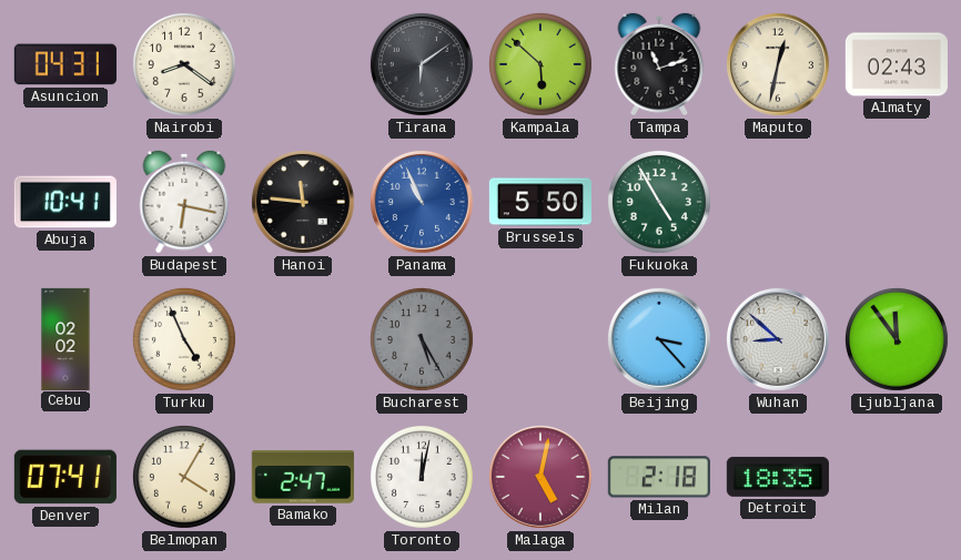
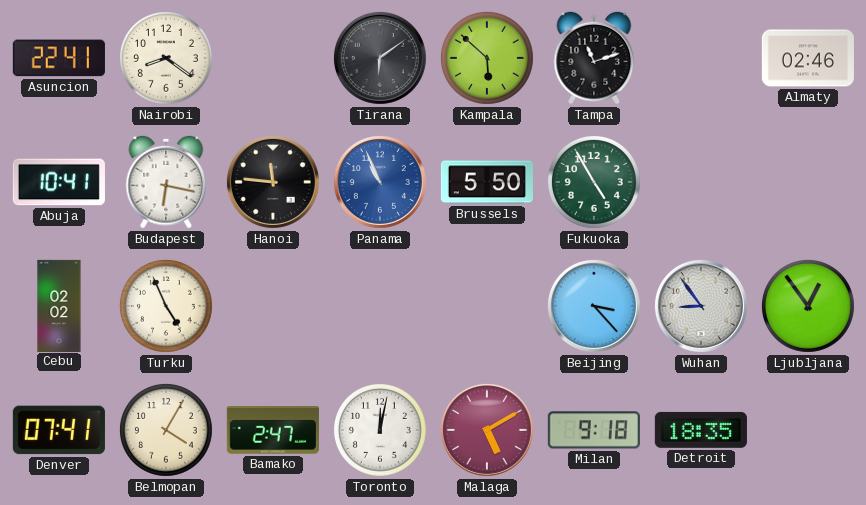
Asuncion: 04:31 -> 22:41 (59, 58)
Maputo: 12:32 -> none (778, 64)
Almaty: 02:43 -> 02:46 (808, 58)
Bucharest: 5:25 -> none (422, 339)
Wuhan: 8:52 -> 8:54 (701, 306)
Ljubljana: 11:54 -> 12:54 (808, 306)
Malaga: 5:02 -> 5:10 (487, 430)
Milan: 2:18 -> 9:18 (594, 430)
